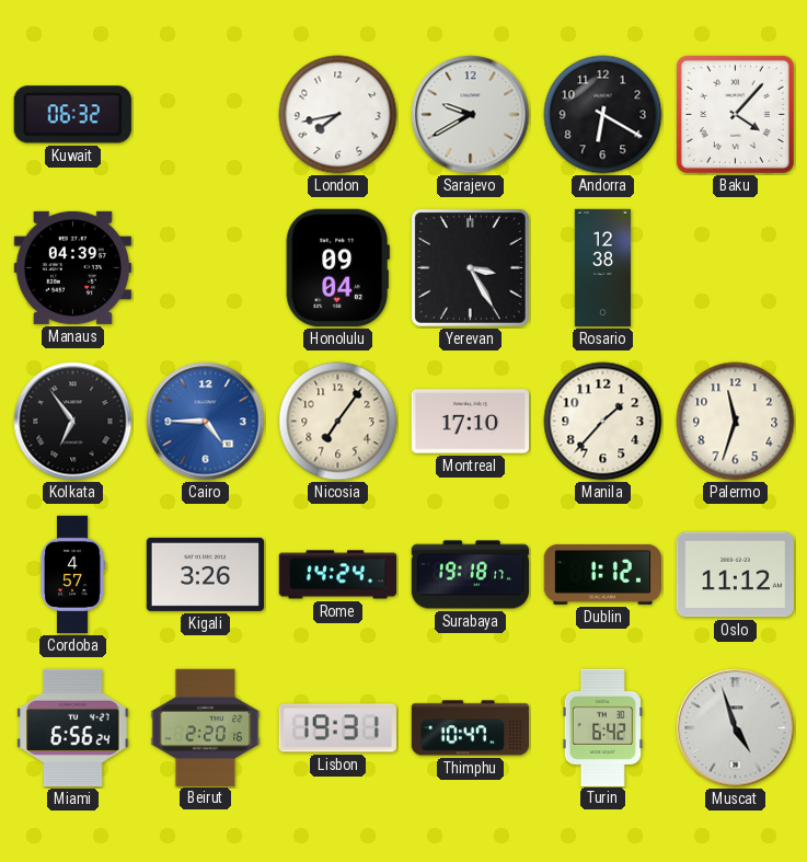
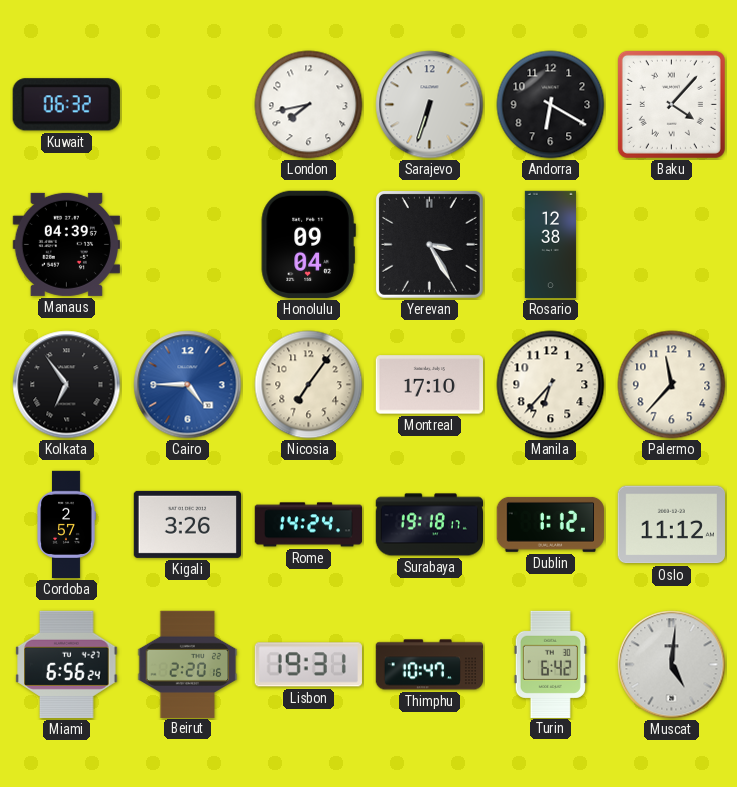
Sarajevo: 9:40 -> 6:33 (430, 105)
Manila: 1:37 -> 6:37 (551, 385)
Palermo: 11:33 -> 11:37 (672, 385)
Cordoba: 4:57 -> 2:57 (66, 525)
Muscat: 4:57 -> 5:01 (672, 665)
